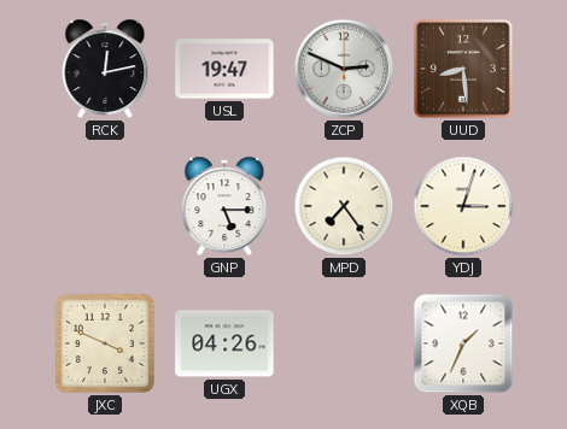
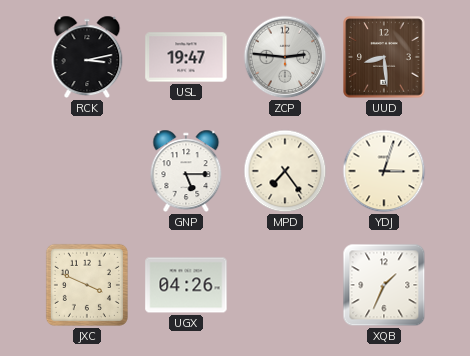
RCK: 12:13 -> 3:13 (87, 57)
ZCP: 2:49 -> 2:46 (285, 57)
